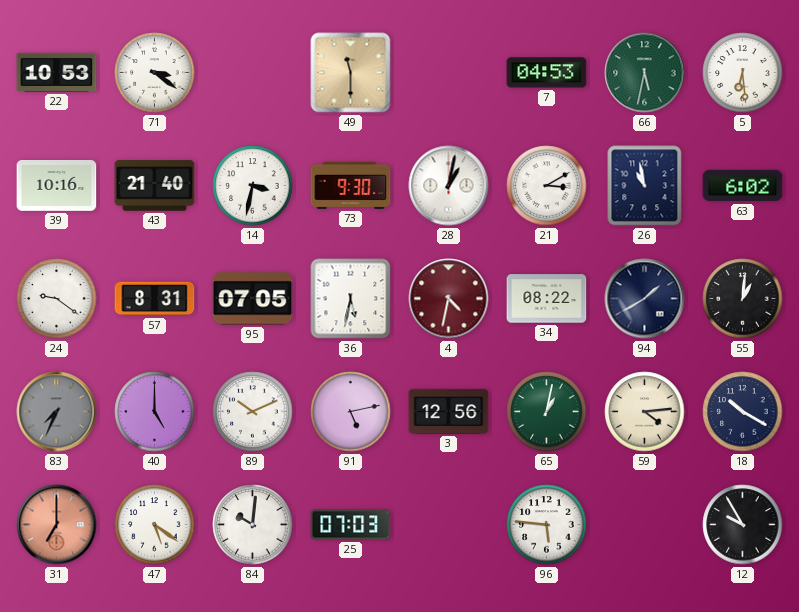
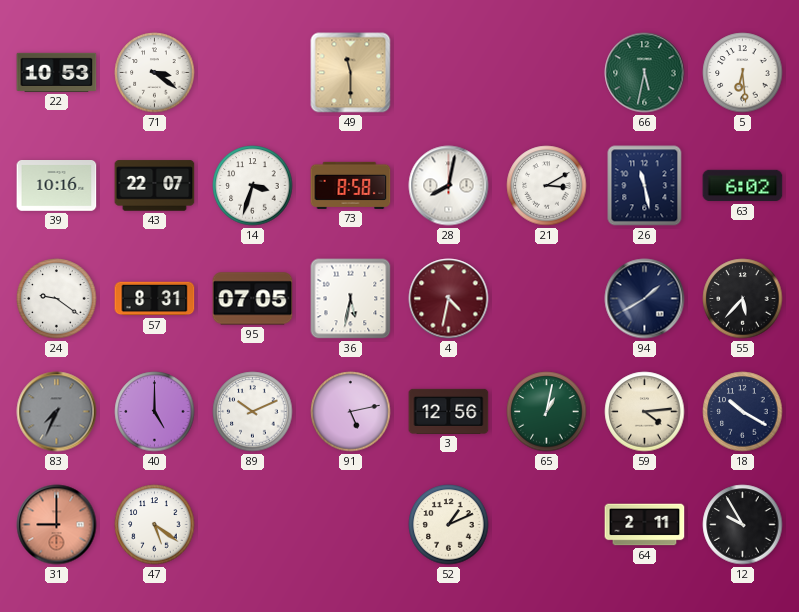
7: 04:53 -> none (547, 73)
43: 21:40 -> 22:07 (155, 186)
14: 3:32 -> 3:33 (253, 186)
73: 9:30 -> 8:58 (351, 185)
28: 1:02 -> 8:02 (449, 186)
26: 10:58 -> 11:28 (645, 186)
34: 08:22 -> none (547, 299)
55: 1:01 -> 5:37 (743, 299)
31: 7:00 -> 9:00 (57, 525)
84: 10:01 -> none (253, 525)
25: 07:03 -> none (351, 525)
52: none -> 1:11 (449, 525)
96: 5:46 -> none (547, 525)
64: none -> 2:11 (645, 525)
